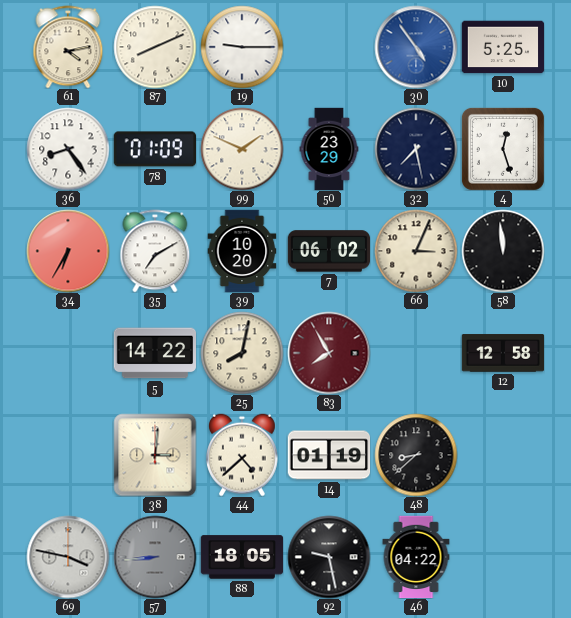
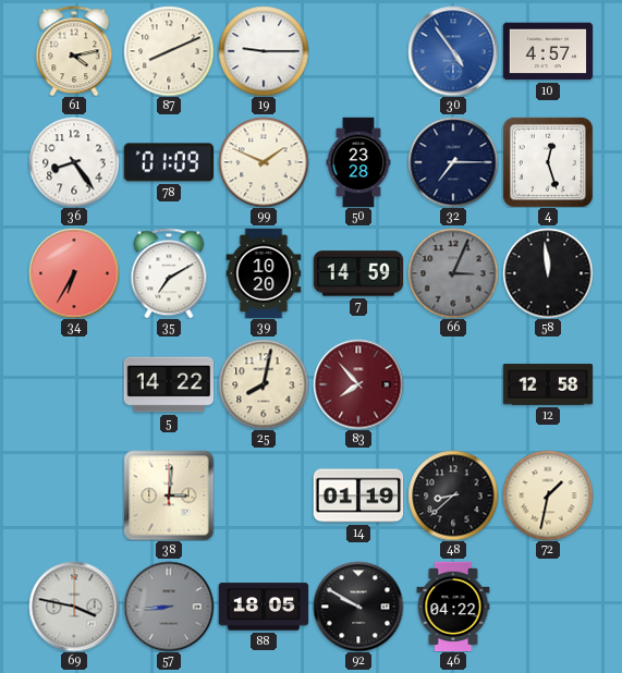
10: 5:25 -> 4:57 (548, 51)
50: 23:29 -> 23:28 (358, 162)
32: 7:28 -> 7:15 (453, 162)
7: 06:02 -> 14:59 (358, 273)
66 dial: cream -> grey (453, 273)
83: 7:55 -> 7:53 (358, 384)
44: 4:38 -> none (243, 455)
72: none -> 1:32 (548, 495)
92: 9:28 -> 9:50 (358, 607)
